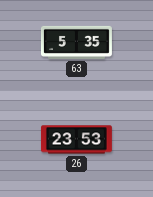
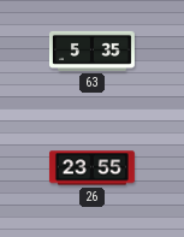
26: 23:53 -> 23:55 (91, 168)
